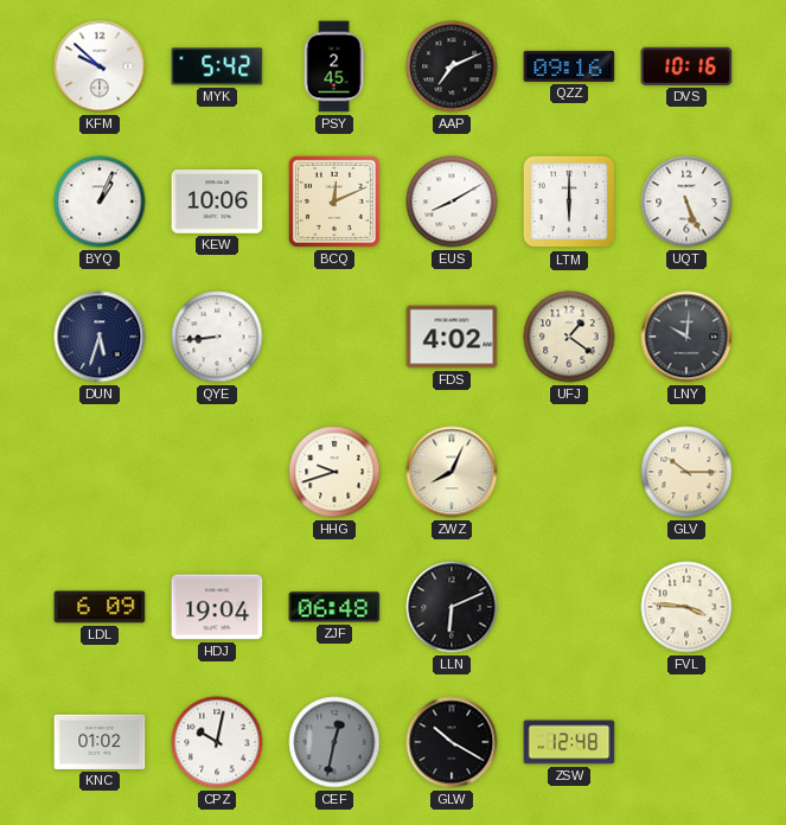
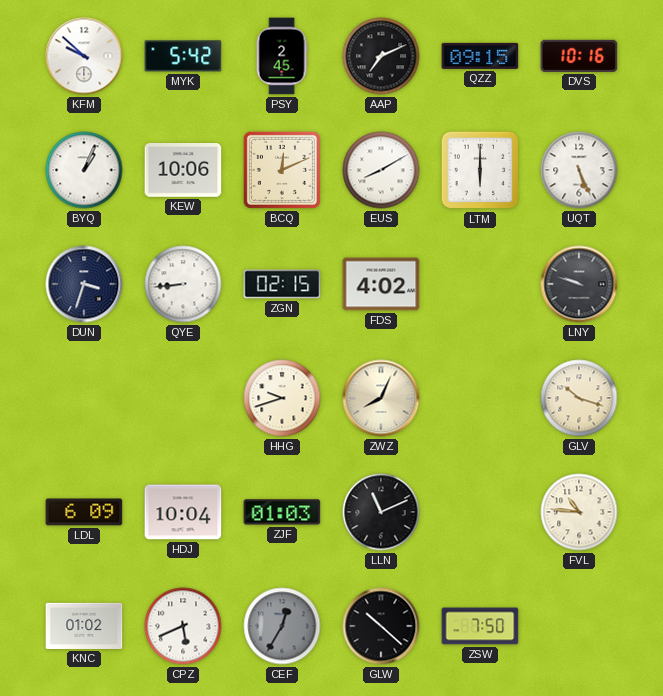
QZZ: 09:16 -> 09:15 (480, 56)
DUN: 5:33 -> 3:33 (84, 284)
ZGN: none -> 02:15 (282, 284)
UFJ: 1:21 -> none (569, 337)
LNY: 10:01 -> 9:48 (579, 284)
GLV: 10:15 -> 10:18 (579, 398)
HDJ: 19:04 -> 10:04 (183, 512)
ZJF: 06:48 -> 01:03 (282, 512)
LLN: 6:11 -> 11:11 (381, 512)
FVL: 3:46 -> 10:46 (579, 512)
CPZ: 10:02 -> 5:41 (183, 626)
CEF: 12:32 -> 12:35 (282, 626)
GLW: 10:20 -> 10:22 (381, 626)
ZSW: 12:48 -> 7:50 (480, 626)
